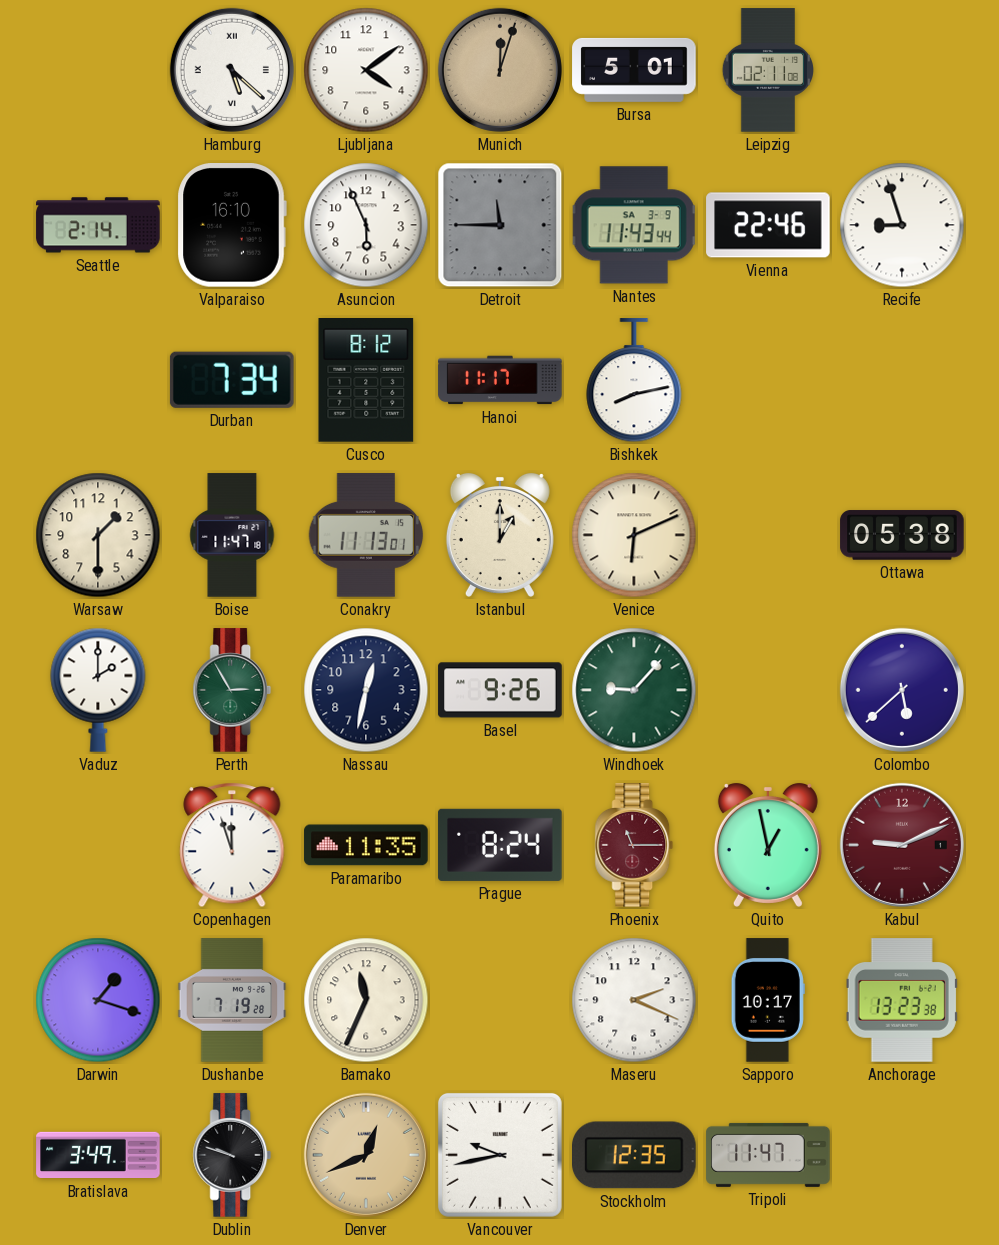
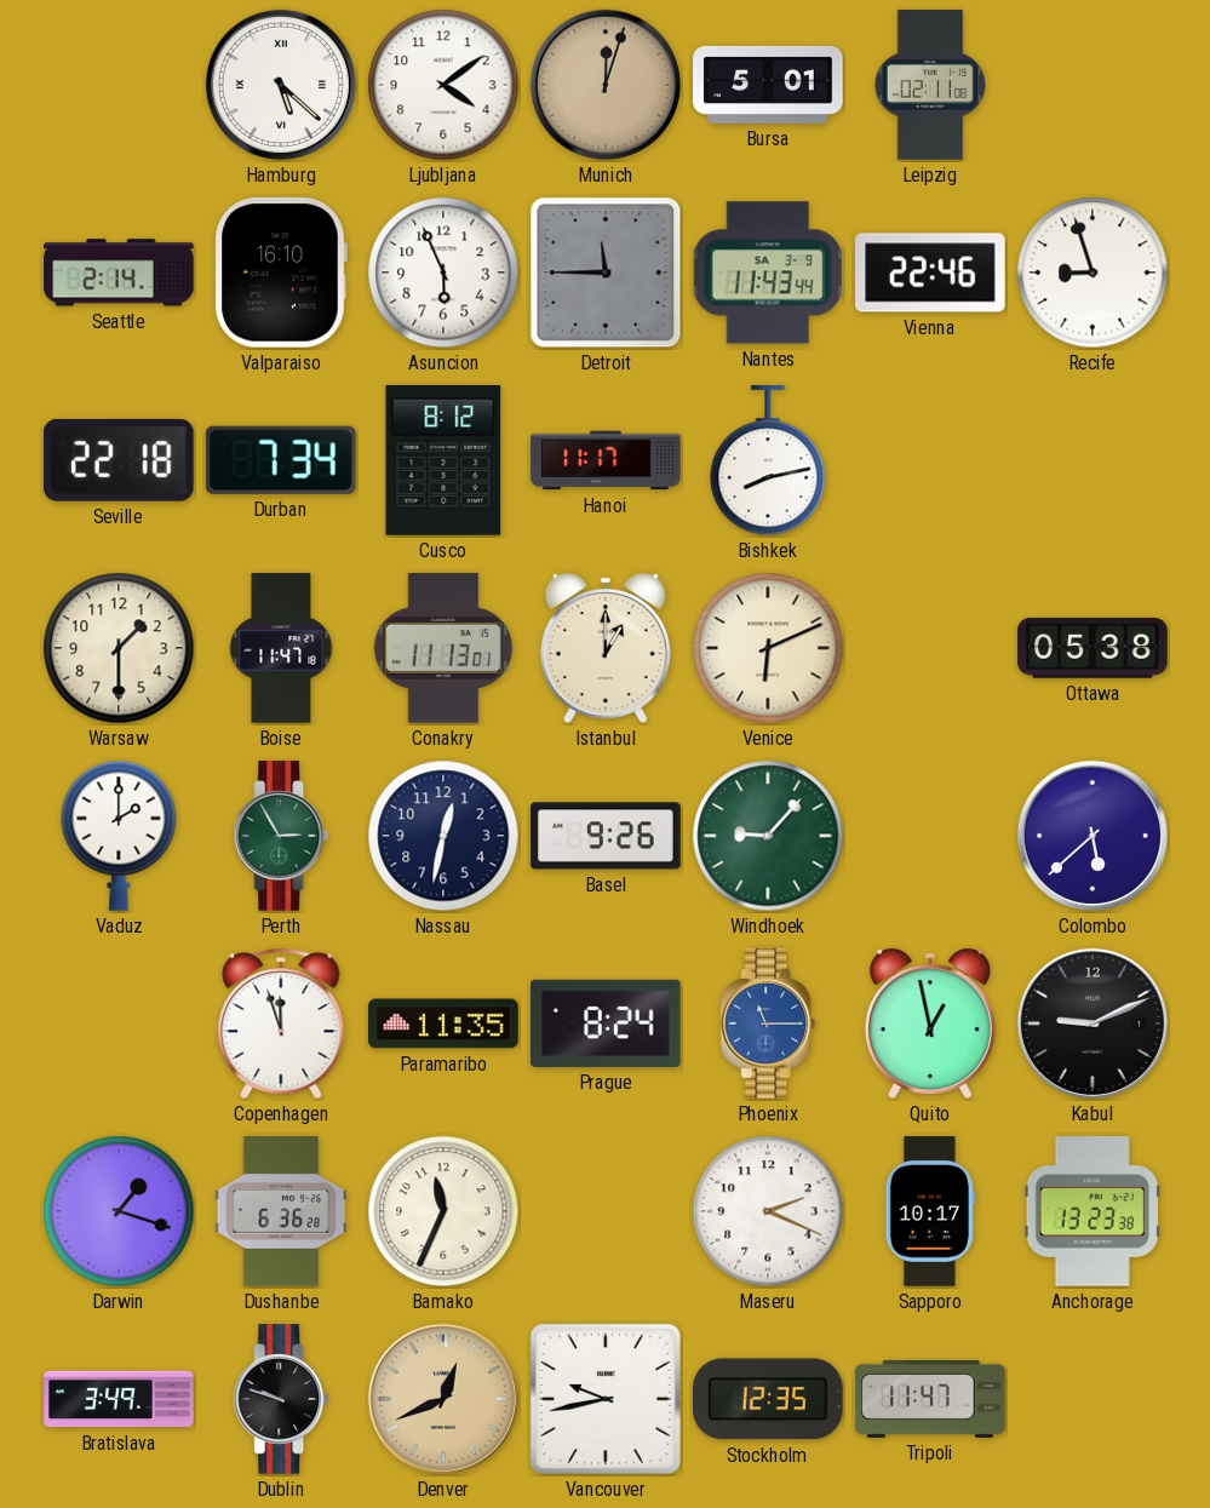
Seville: none -> 22:18 (119, 460)
Phoenix dial: burgundy -> blue (768, 1024)
Kabul dial: burgundy -> black (1093, 1024)
Dushanbe: 7:19 -> 6:36 (281, 1211)
